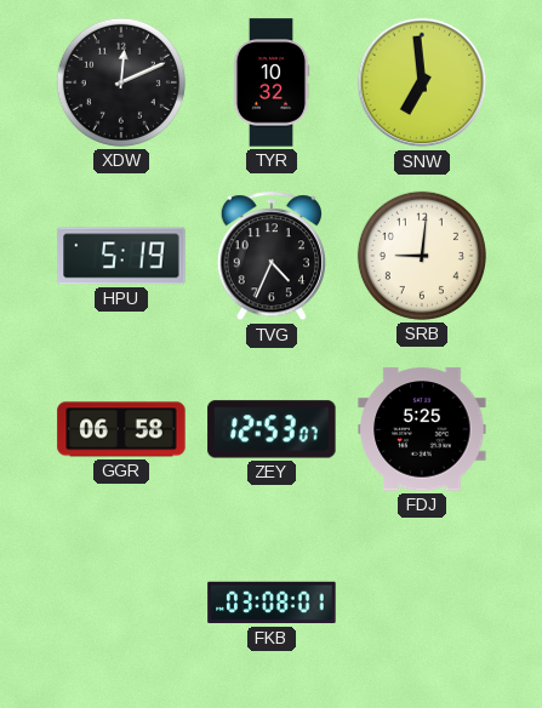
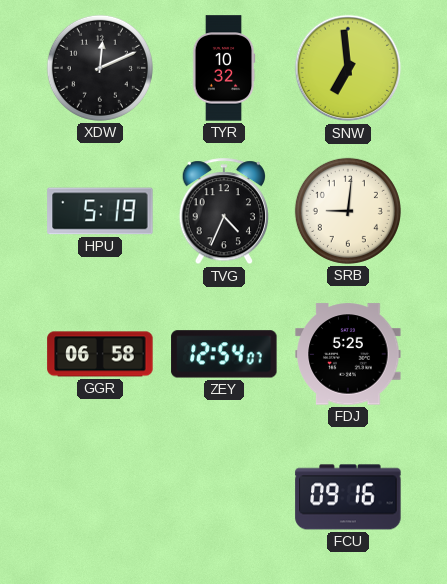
ZEY: 12:53 -> 12:54 (224, 354)
FKB: 03:08 -> none (272, 603)
FCU: none -> 09:16 (348, 497)
